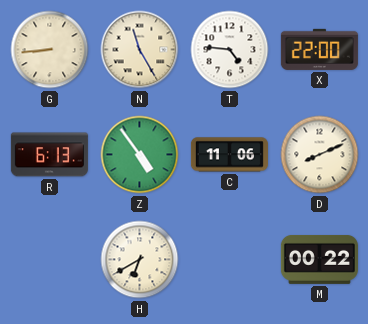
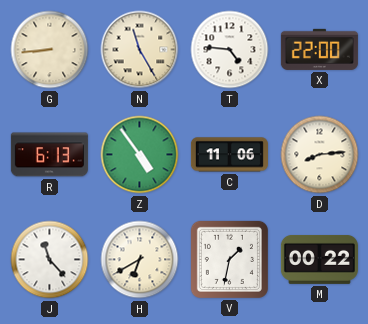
D: 8:11 -> 8:14 (320, 155)
J: none -> 11:23 (50, 260)
V: none -> 1:32 (229, 259)
